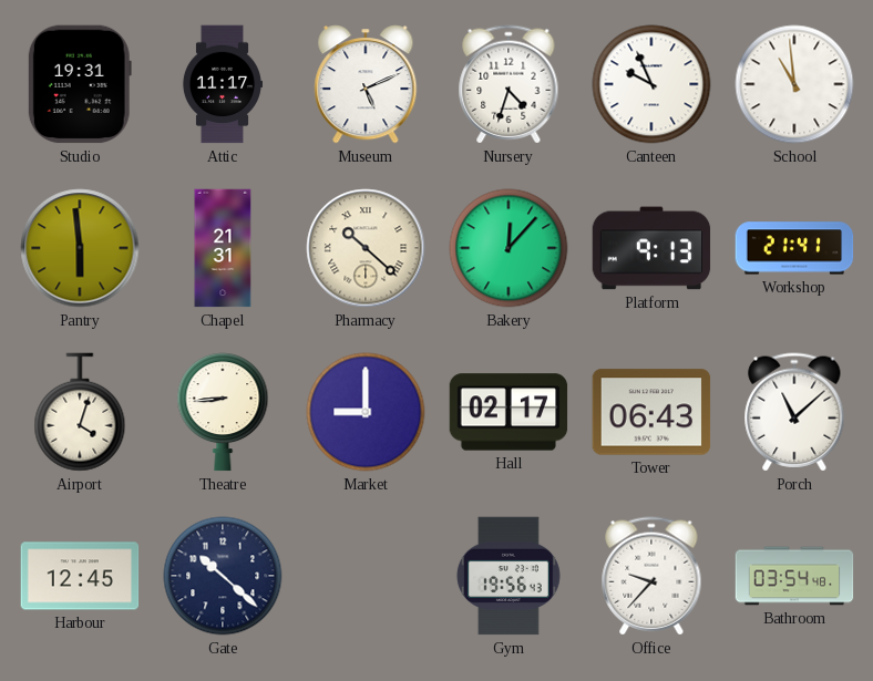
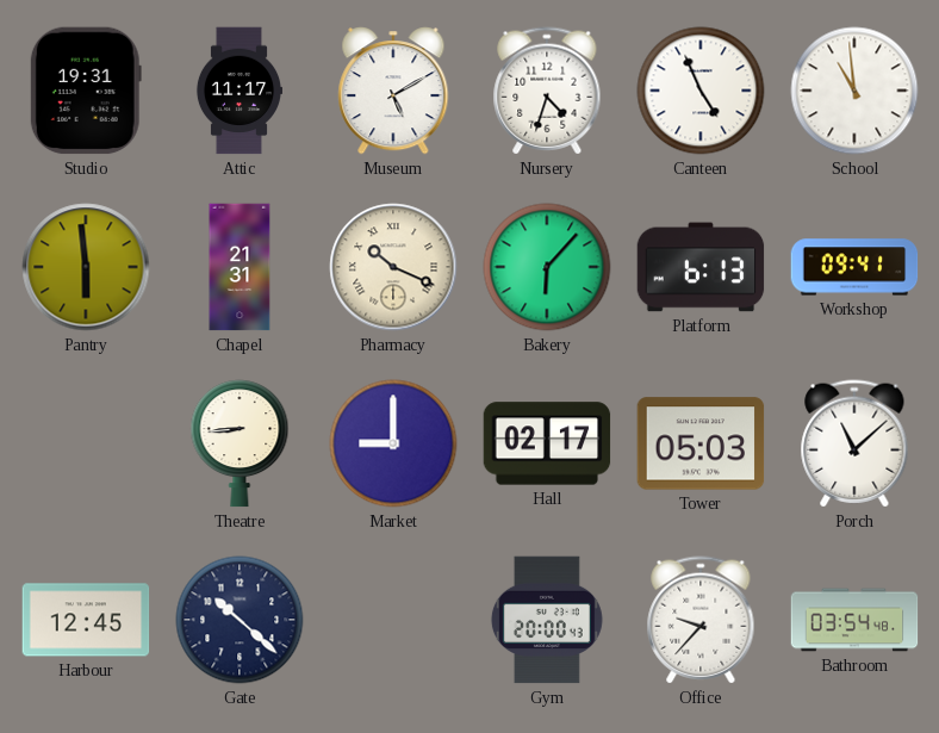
Museum: 5:11 -> 5:10 (393, 91)
Canteen: 9:56 -> 4:56 (701, 91)
Pharmacy: 10:22 -> 10:19 (393, 267)
Bakery: 12:07 -> 6:07 (547, 267)
Platform: 9:13 -> 6:13 (701, 267)
Workshop: 21:41 -> 09:41 (854, 267)
Airport: 4:03 -> none (80, 412)
Tower: 06:43 -> 05:03 (701, 443)
Gym: 19:56 -> 20:00 (547, 620)
